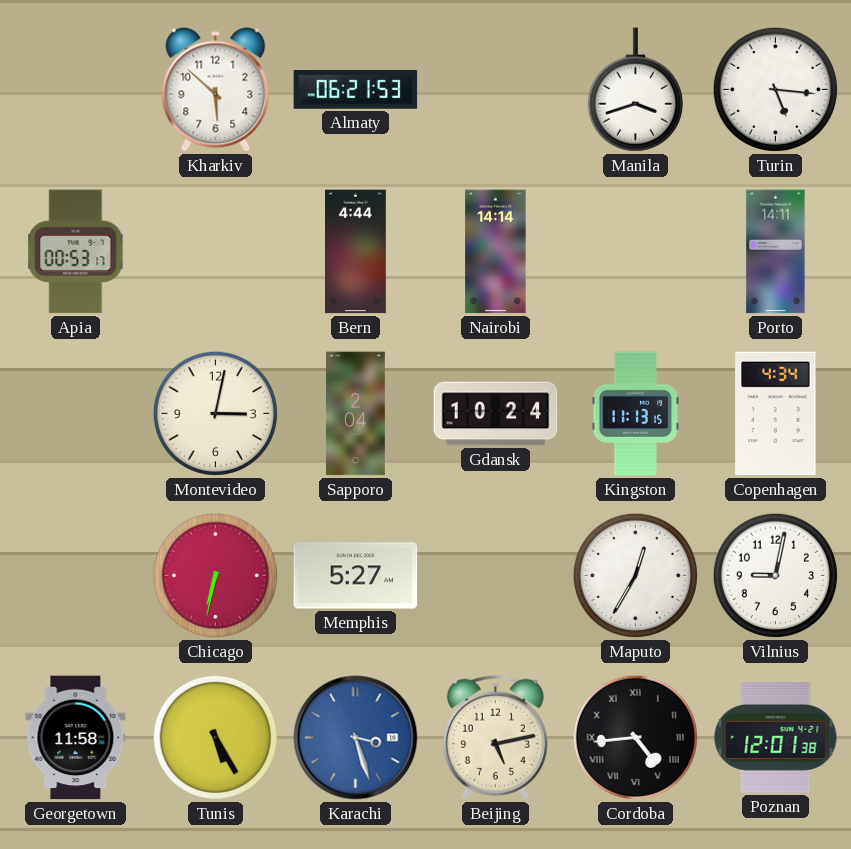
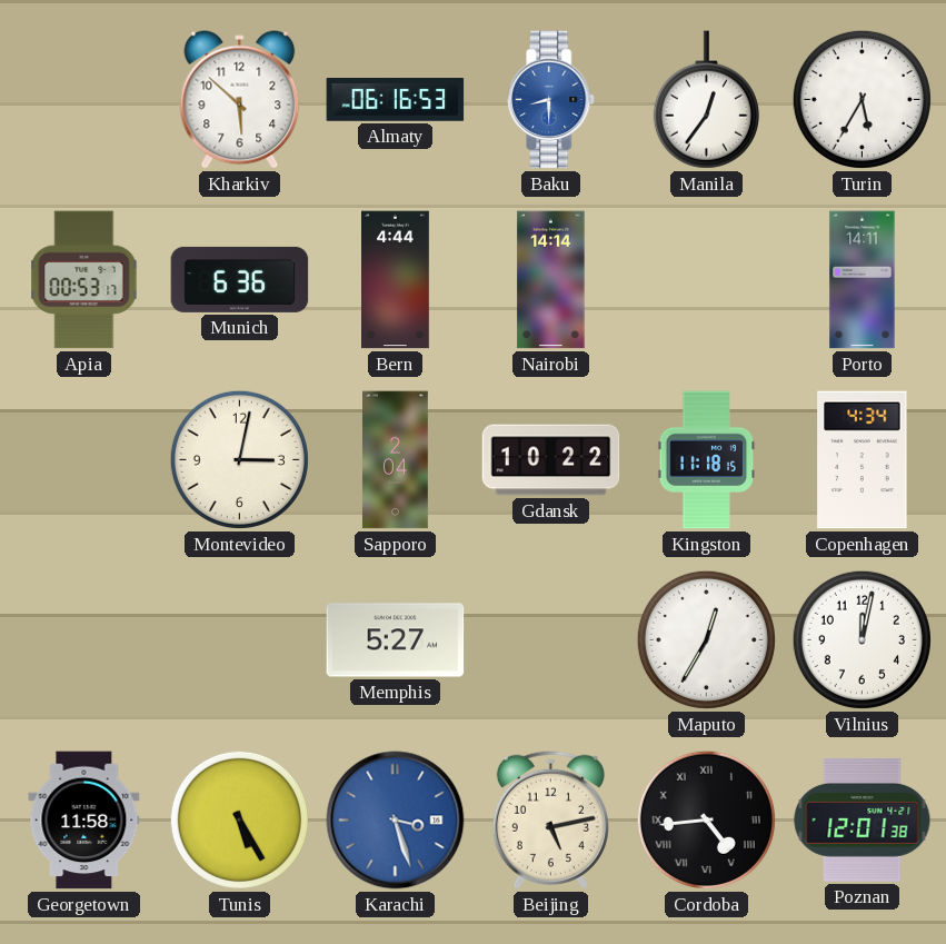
Almaty: 06:21 -> 06:16 (396, 100)
Baku: none -> 8:30 (551, 100)
Manila: 3:42 -> 12:36 (706, 100)
Turin: 5:16 -> 5:35 (862, 99)
Munich: none -> 6:36 (240, 279)
Gdansk: 10:24 -> 10:22 (551, 460)
Kingston: 11:13 -> 11:18 (707, 460)
Chicago: 6:32 -> none (215, 575)
Vilnius: 9:02 -> 12:02 (862, 639)
